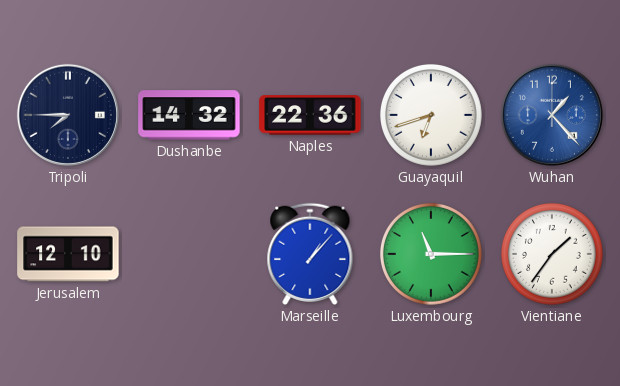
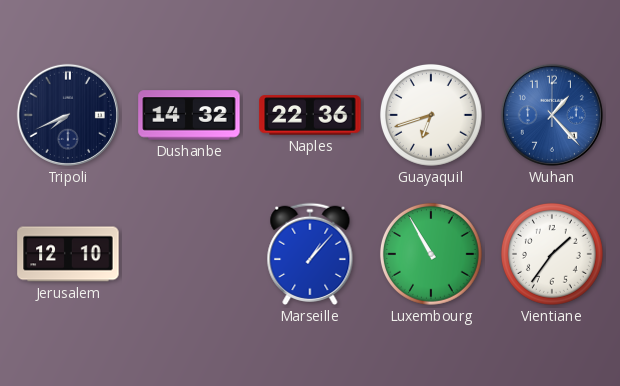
Tripoli: 7:45 -> 7:41 (68, 115)
Luxembourg: 11:15 -> 10:55 (431, 254)
